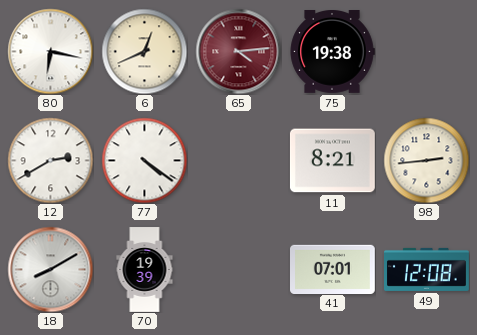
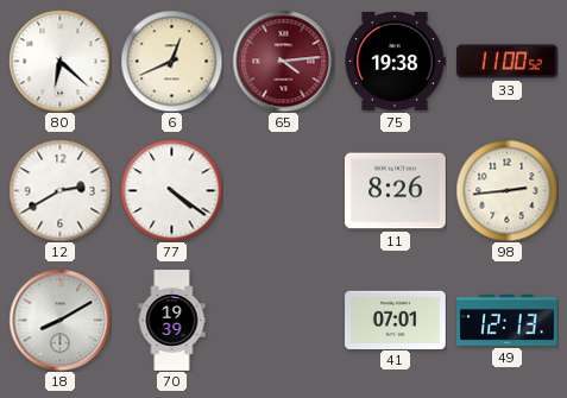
80: 6:17 -> 6:22 (59, 61)
33: none -> 11:00 (508, 62)
11: 8:21 -> 8:26 (395, 191)
49: 12:08 -> 12:13 (508, 320)
